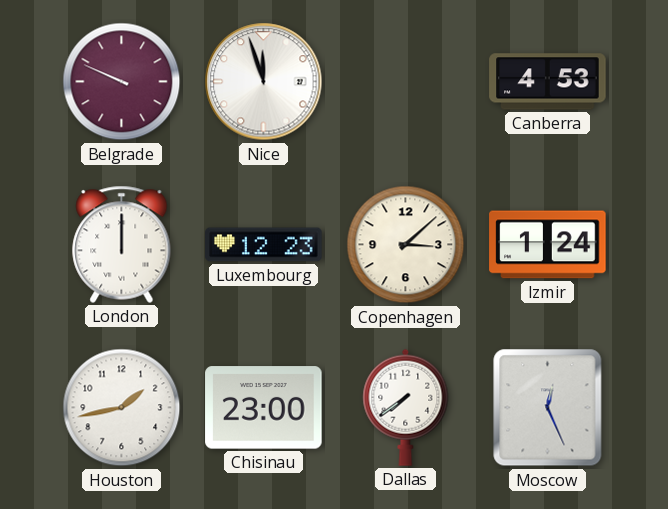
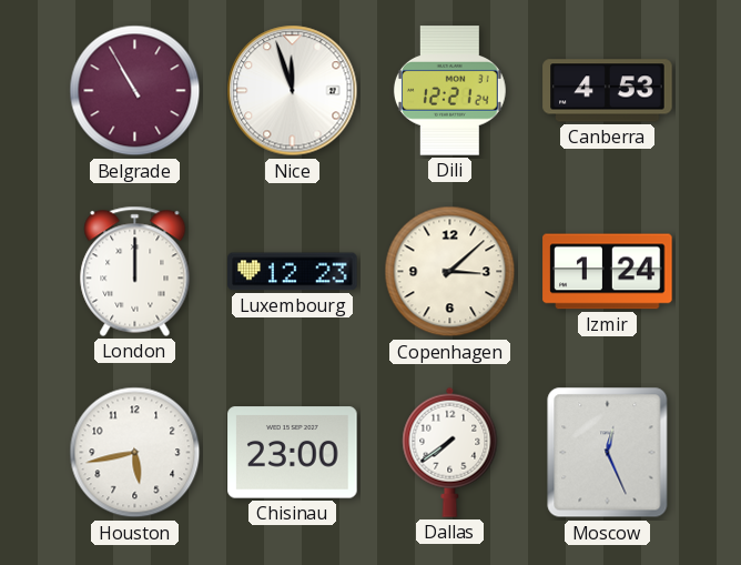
Belgrade: 9:49 -> 10:55 (135, 91)
Dili: none -> 12:21 (449, 91)
Houston: 1:43 -> 5:43 (135, 453)
